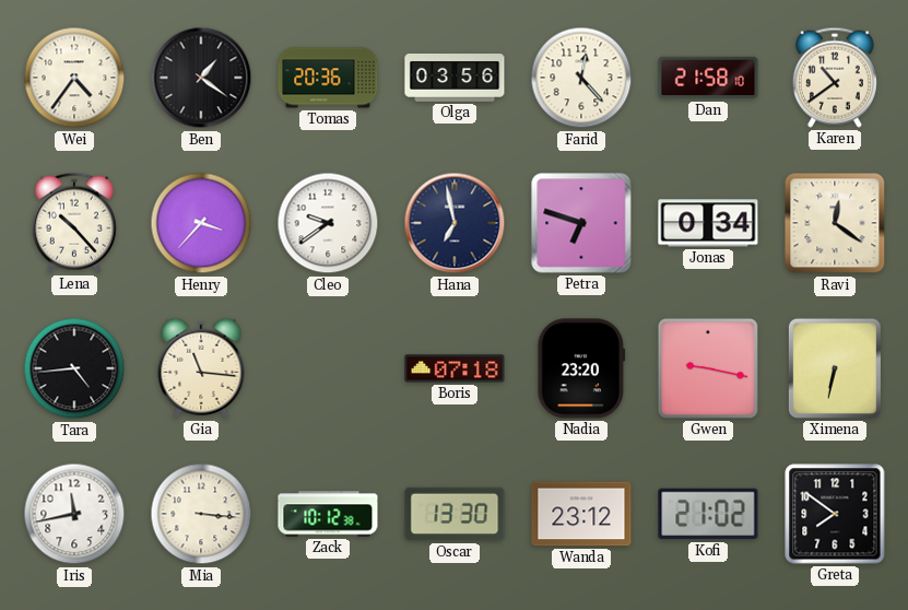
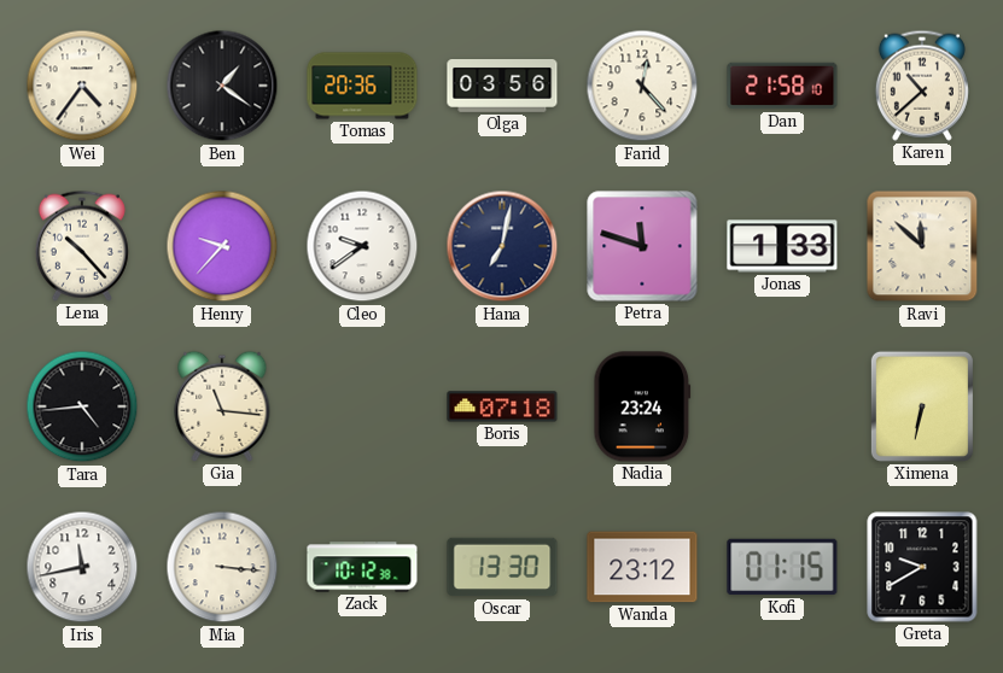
Karen: 10:39 -> 10:38 (922, 86)
Henry: 3:37 -> 9:37 (222, 246)
Hana: 6:58 -> 7:02 (502, 246)
Petra: 6:48 -> 11:48 (642, 246)
Jonas: 0:34 -> 1:33 (782, 246)
Ravi: 12:21 -> 11:52 (922, 246)
Nadia: 23:20 -> 23:24 (642, 406)
Gwen: 9:17 -> none (708, 368)
Kofi: 21:02 -> 01:15 (782, 567)
Greta: 7:51 -> 9:40 (922, 567)
